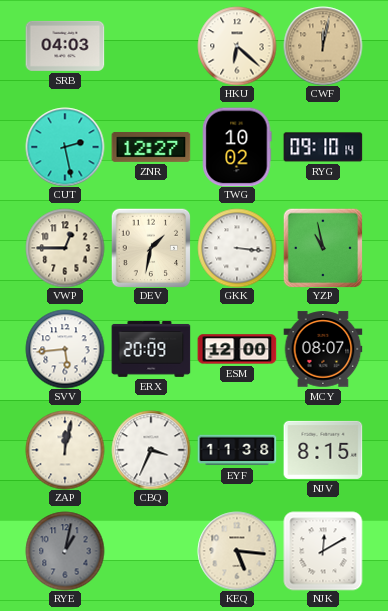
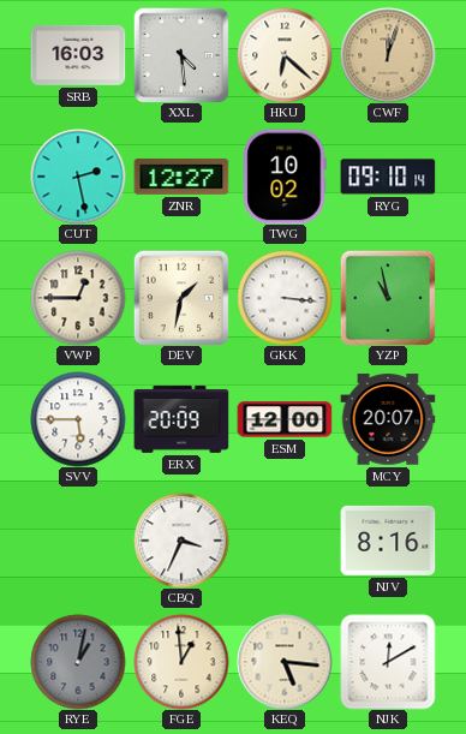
SRB: 04:03 -> 16:03 (78, 55)
XXL: none -> 4:29 (181, 55)
CWF: 12:02 -> 12:03 (388, 55)
SVV: 5:44 -> 5:45 (78, 419)
MCY: 08:07 -> 20:07 (388, 419)
ZAP: 12:02 -> none (65, 450)
EYF: 11:38 -> none (237, 450)
NJV: 8:15 -> 8:16 (388, 541)
FGE: none -> 12:59 (181, 662)
